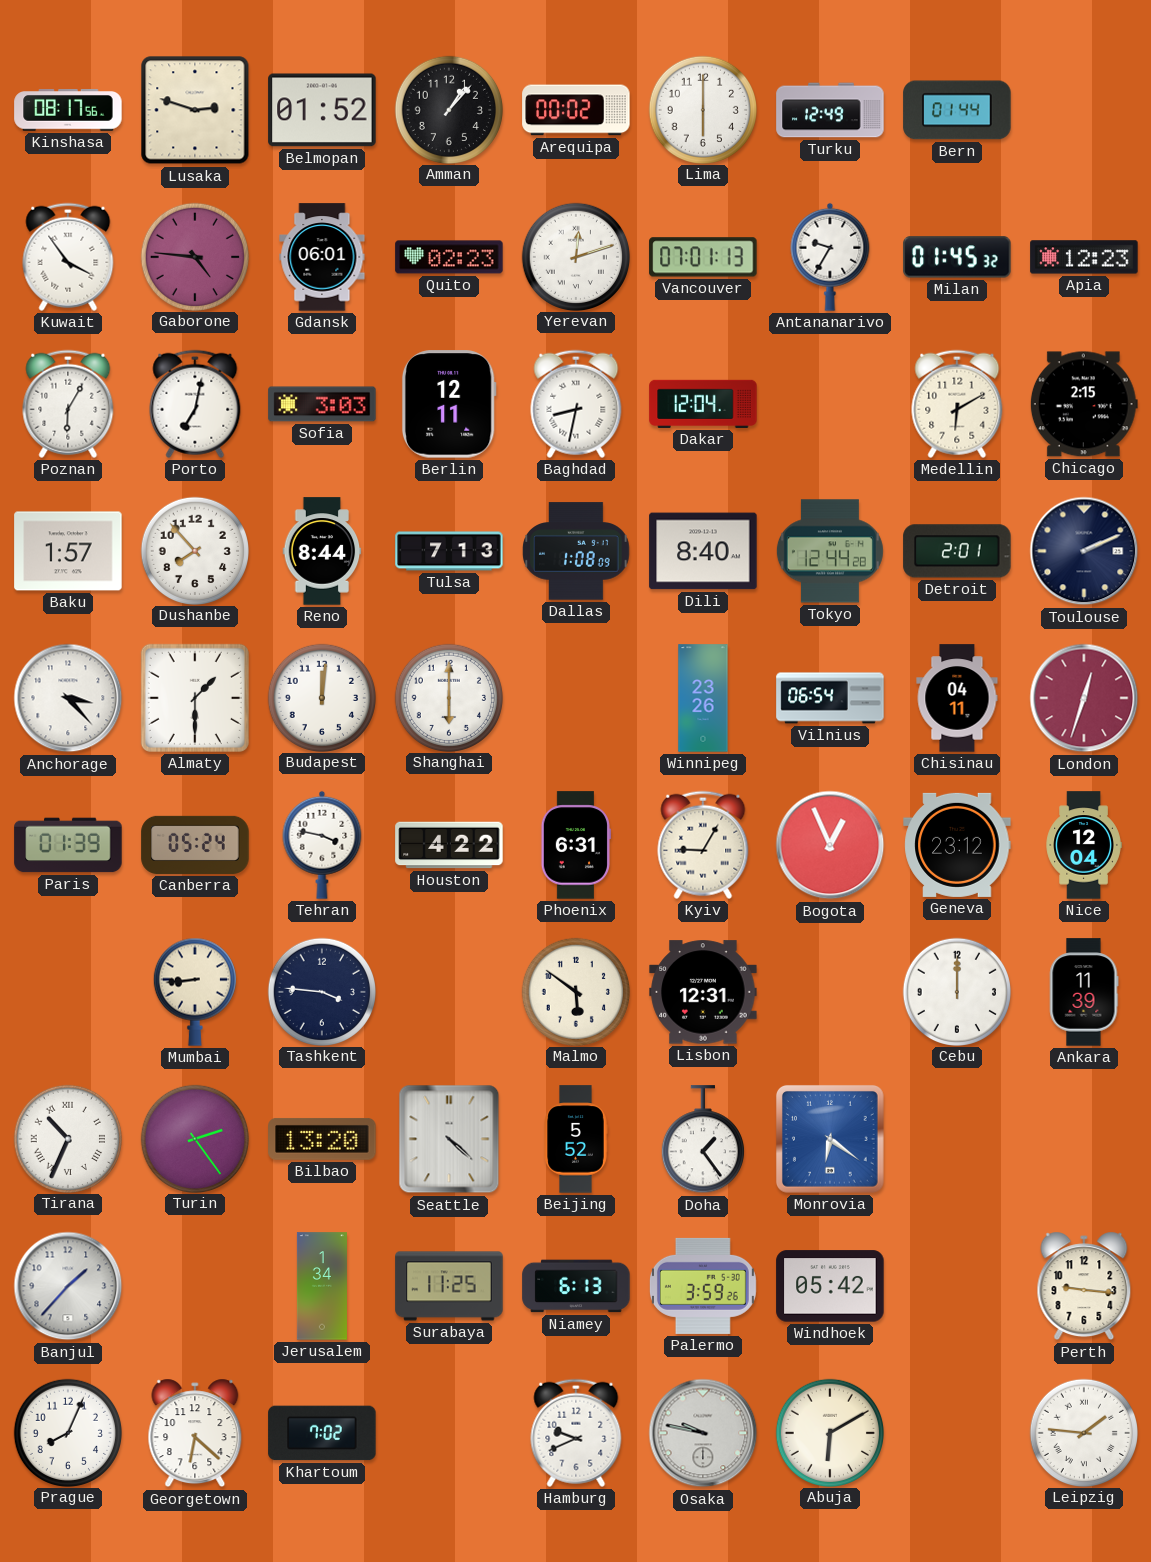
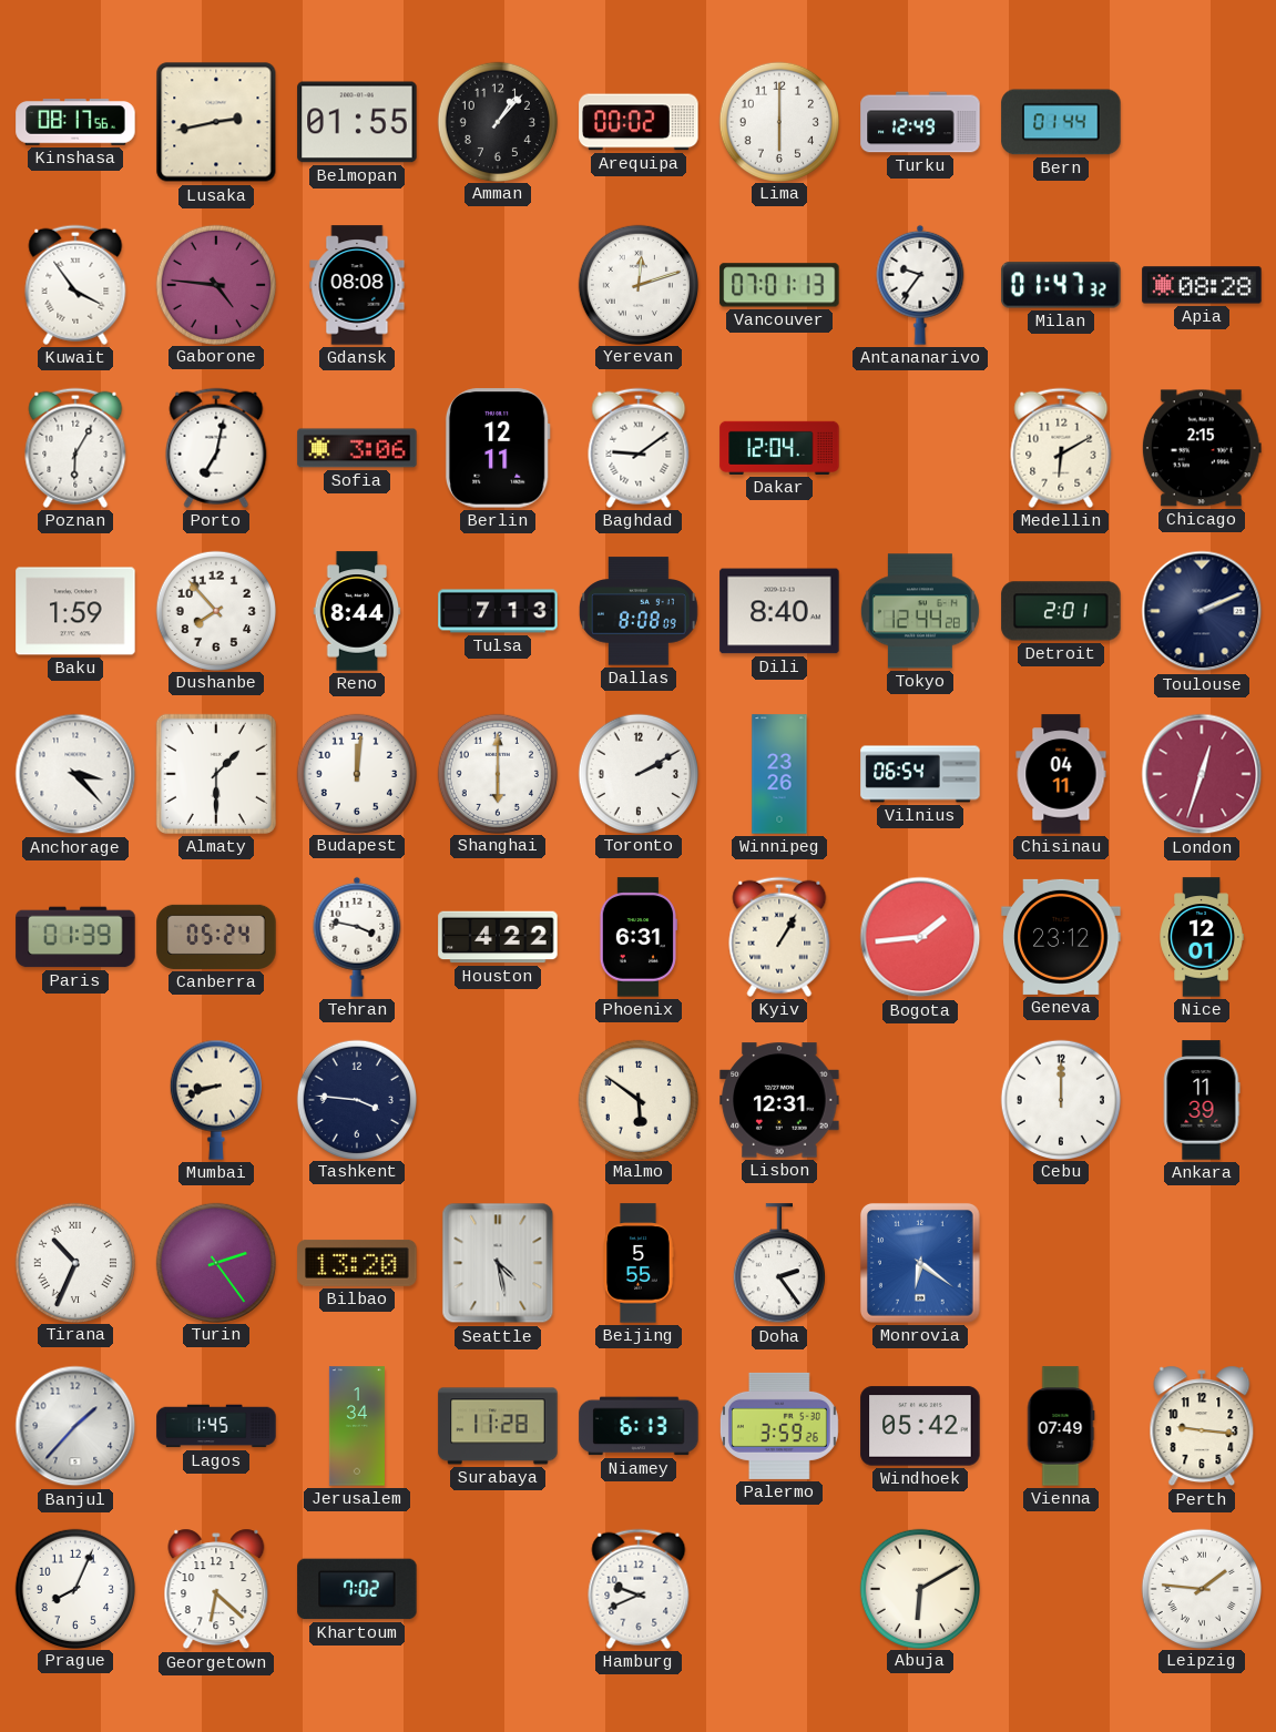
Lusaka: 2:48 -> 2:43 (216, 122)
Belmopan: 01:52 -> 01:55 (357, 122)
Gdansk: 06:01 -> 08:08 (357, 285)
Quito: 02:23 -> none (449, 257)
Antananarivo: 9:35 -> 9:36 (920, 285)
Milan: 01:45 -> 01:47 (1061, 285)
Apia: 12:23 -> 08:28 (1202, 285)
Sofia: 3:03 -> 3:06 (357, 448)
Baghdad: 8:32 -> 9:09 (639, 448)
Baku: 1:57 -> 1:59 (75, 611)
Dallas: 1:08 -> 8:08 (639, 611)
Toronto: none -> 2:10 (637, 773)
Kyiv: 9:05 -> 1:05 (779, 937)
Bogota: 12:56 -> 1:44 (920, 937)
Nice: 12:04 -> 12:01 (1202, 937)
Mumbai: 8:44 -> 8:42 (216, 1100)
Seattle: 4:22 -> 4:28 (498, 1263)
Beijing: 5:52 -> 5:55 (639, 1263)
Doha: 1:24 -> 2:24 (779, 1264)
Lagos: none -> 1:45 (216, 1426)
Surabaya: 11:25 -> 11:28 (498, 1426)
Vienna: none -> 07:49 (1061, 1426)
Osaka: 9:47 -> none (703, 1433)
